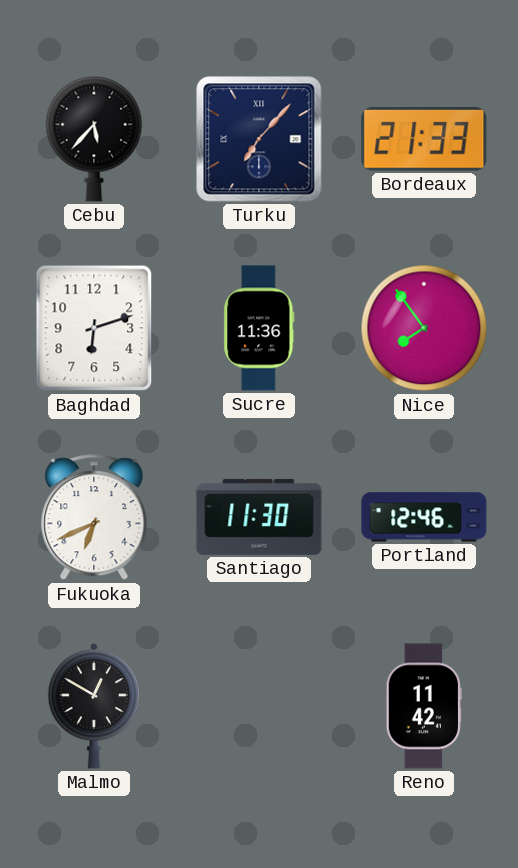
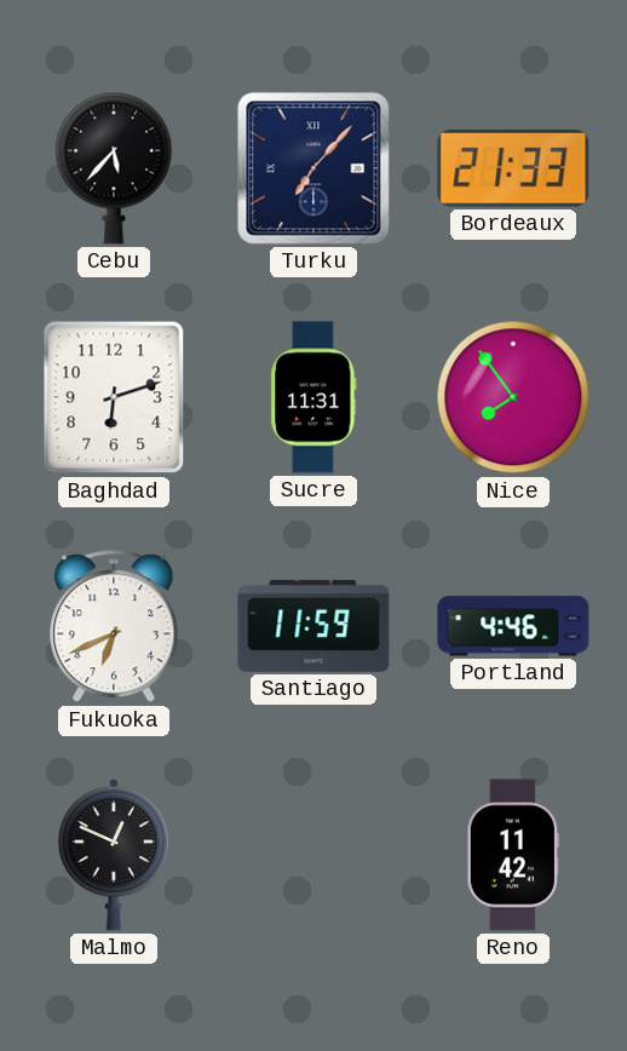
Sucre: 11:36 -> 11:31 (313, 397)
Santiago: 11:30 -> 11:59 (313, 626)
Portland: 12:46 -> 4:46 (513, 626)
Malmo: 12:50 -> 12:49 (114, 855)
